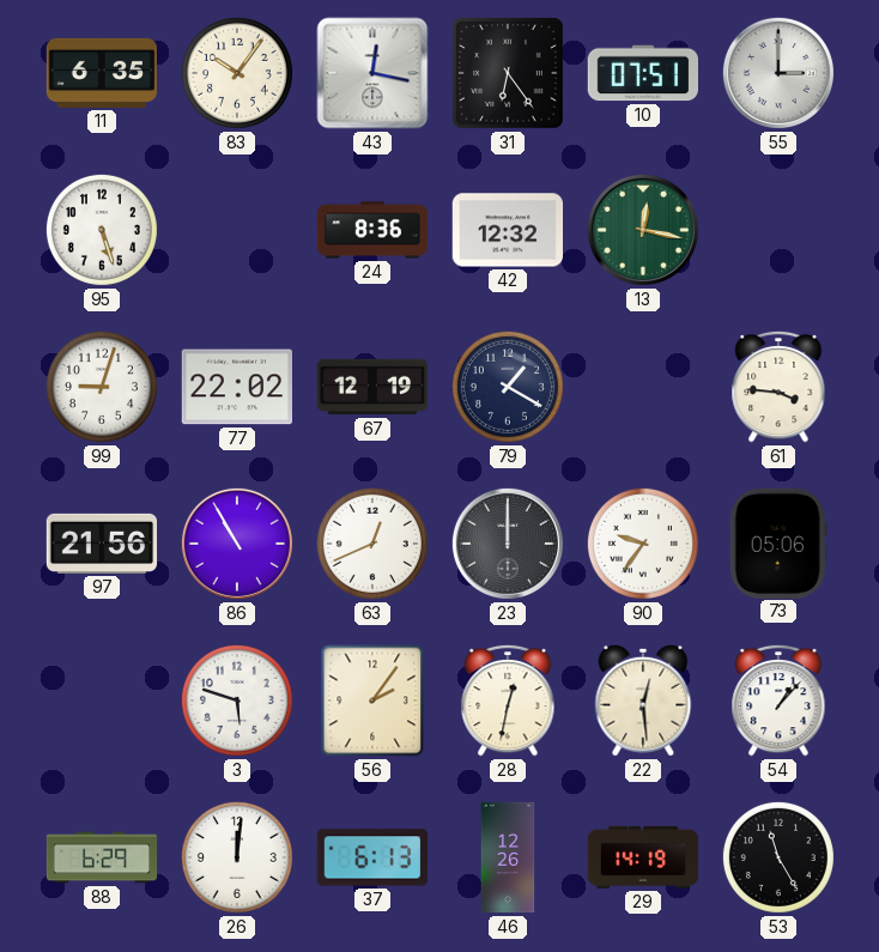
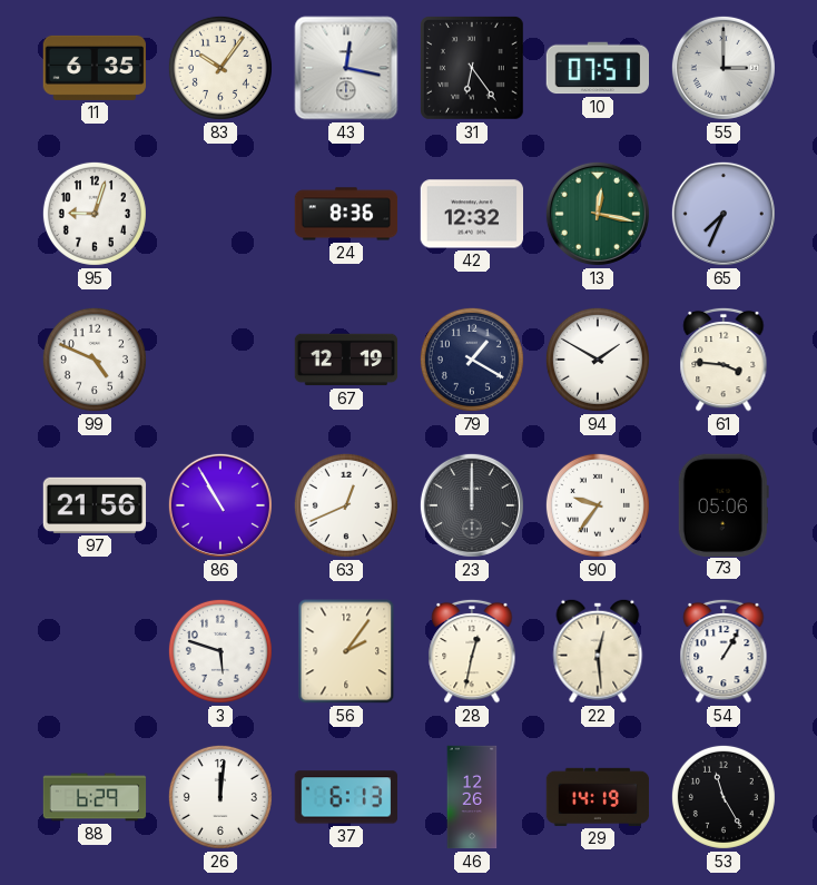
95: 5:27 -> 9:03 (95, 214)
65: none -> 7:34 (724, 214)
99: 9:03 -> 4:49 (95, 360)
77: 22:02 -> none (236, 387)
94: none -> 1:50 (598, 360)
54: 1:07 -> 1:05 (724, 651)
